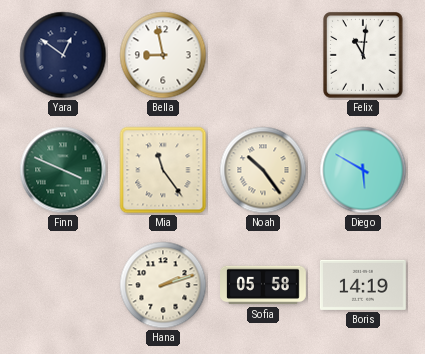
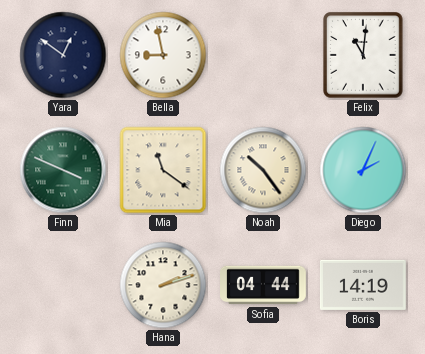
Mia: 11:24 -> 11:21 (163, 170)
Diego: 5:50 -> 2:04 (363, 170)
Sofia: 05:58 -> 04:44 (264, 285)
